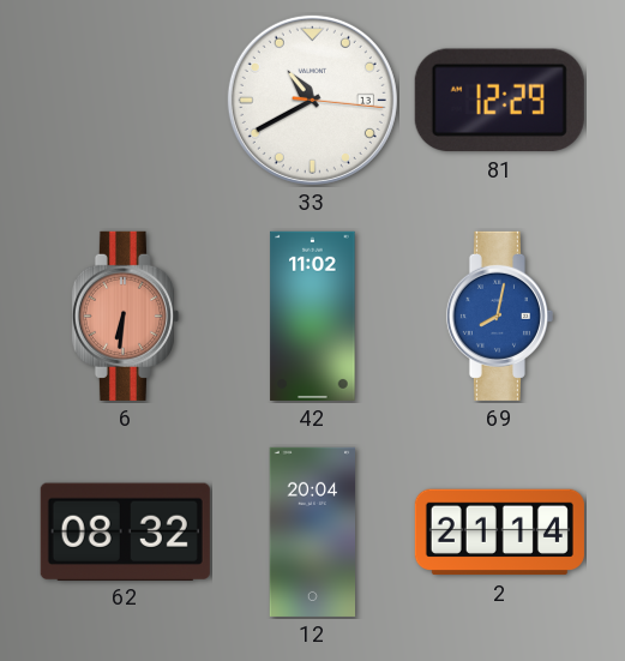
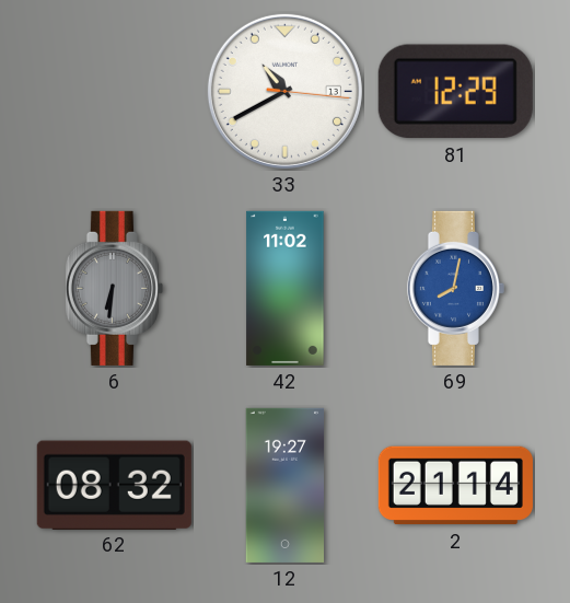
6 dial: salmon -> grey (114, 288)
12: 20:04 -> 19:27 (286, 485)
